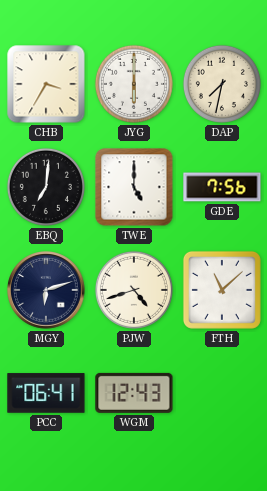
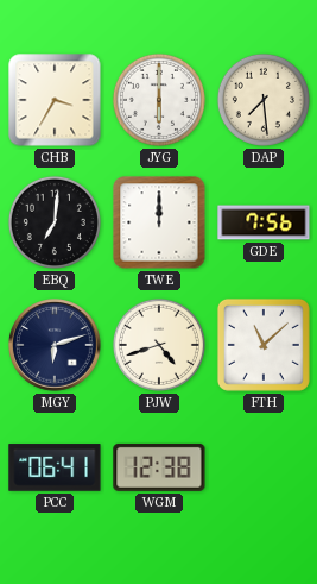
DAP: 7:32 -> 7:29 (264, 100)
TWE: 5:00 -> 12:00 (159, 222)
WGM: 12:43 -> 12:38 (159, 467)
